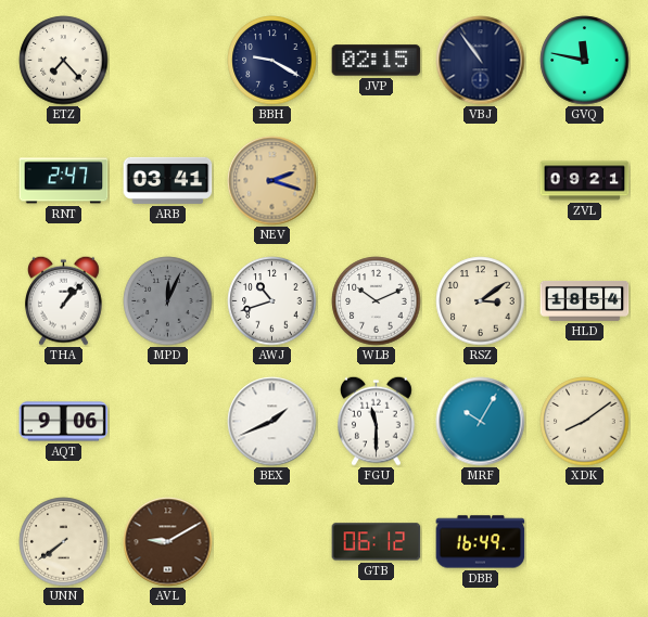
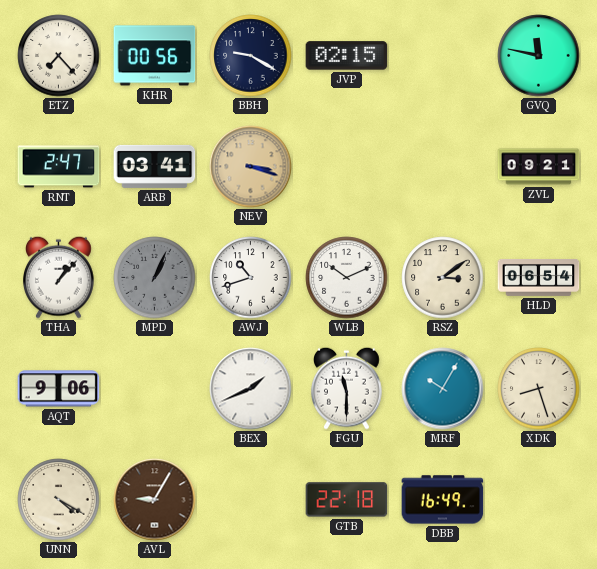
KHR: none -> 00:56 (155, 56)
VBJ: 10:54 -> none (481, 61)
NEV: 2:18 -> 3:18 (251, 167)
MPD: 12:04 -> 1:04 (155, 278)
HLD: 18:54 -> 06:54 (539, 277)
XDK: 8:09 -> 8:27 (539, 389)
UNN: 7:39 -> 4:20 (59, 500)
AVL: 9:10 -> 9:05 (155, 500)
GTB: 06:12 -> 22:18 (347, 500)
